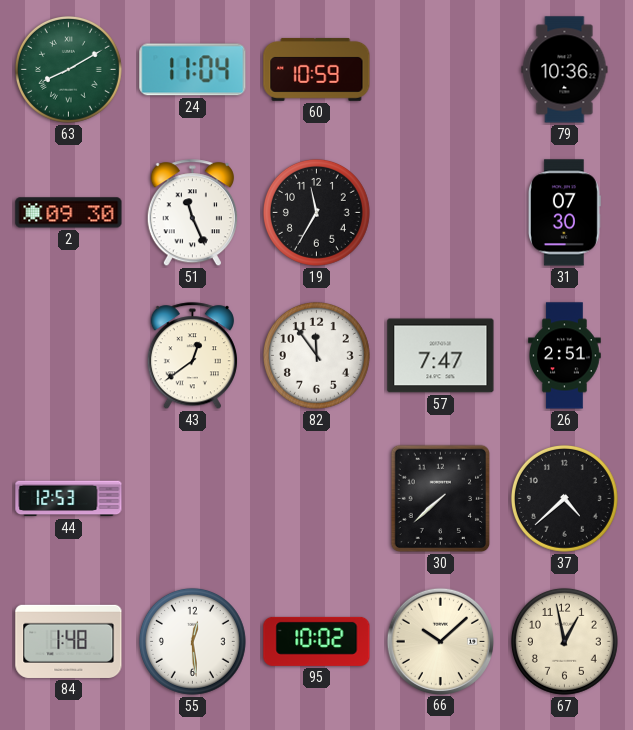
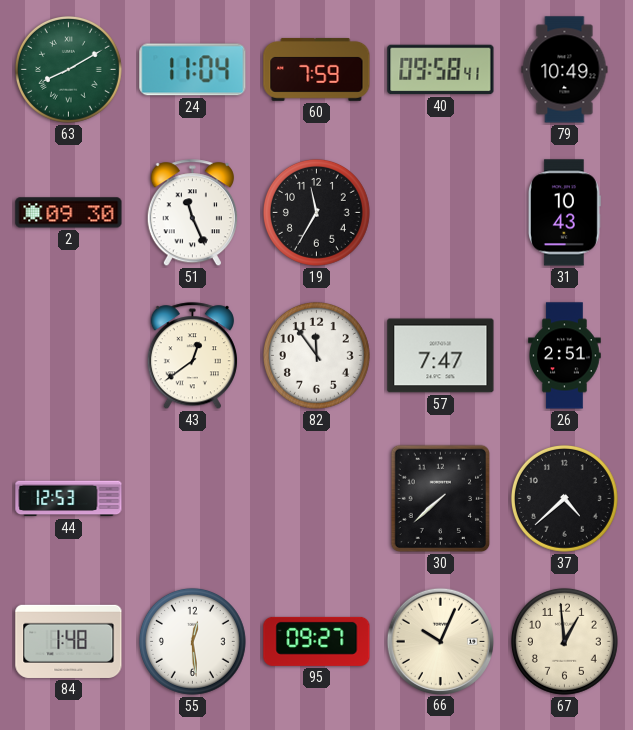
60: 10:59 -> 7:59 (317, 69)
40: none -> 09:58 (441, 70)
79: 10:36 -> 10:49 (565, 70)
31: 07:30 -> 10:43 (564, 213)
95: 10:02 -> 09:27 (317, 641)
66: 10:08 -> 10:04 (440, 641)
67: 12:58 -> 12:59 (564, 641)
